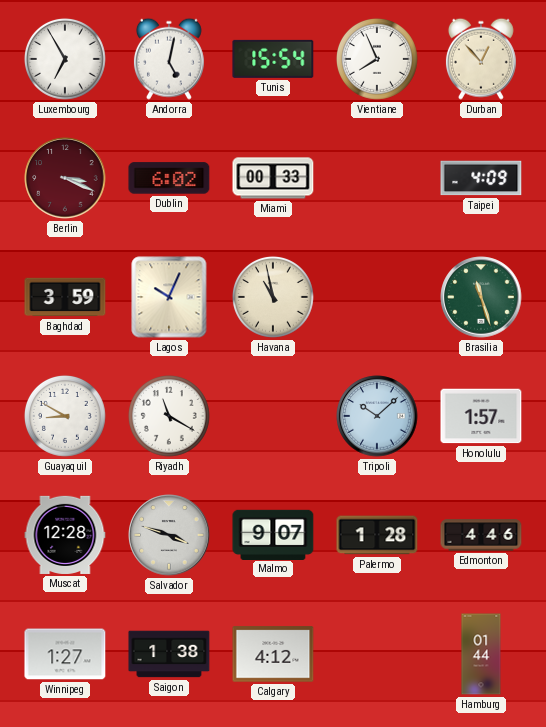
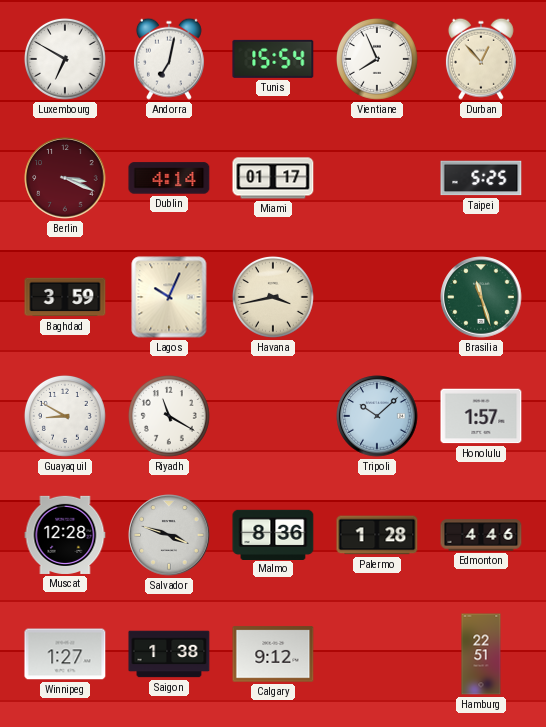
Luxembourg: 6:55 -> 6:50 (65, 59)
Andorra: 5:02 -> 7:02 (169, 59)
Dublin: 6:02 -> 4:14 (169, 178)
Miami: 00:33 -> 01:17 (273, 178)
Taipei: 4:09 -> 5:25 (481, 178)
Havana: 10:58 -> 3:43 (273, 297)
Malmo: 9:07 -> 8:36 (273, 534)
Calgary: 4:12 -> 9:12 (273, 654)
Hamburg: 01:44 -> 22:51 (481, 654)
